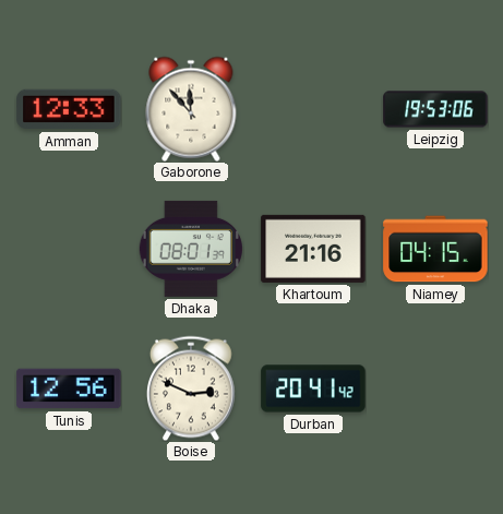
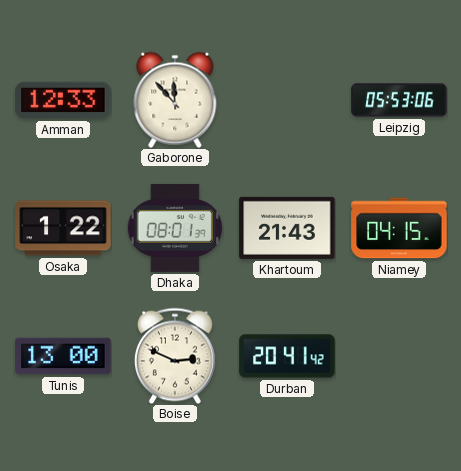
Leipzig: 19:53 -> 05:53 (399, 100)
Osaka: none -> 1:22 (63, 228)
Khartoum: 21:16 -> 21:43 (287, 228)
Tunis: 12:56 -> 13:00 (63, 356)
